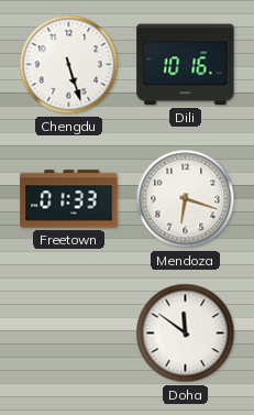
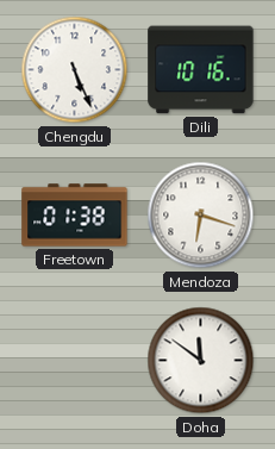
Chengdu: 5:27 -> 5:26 (75, 70)
Freetown: 01:33 -> 01:38 (75, 216)
